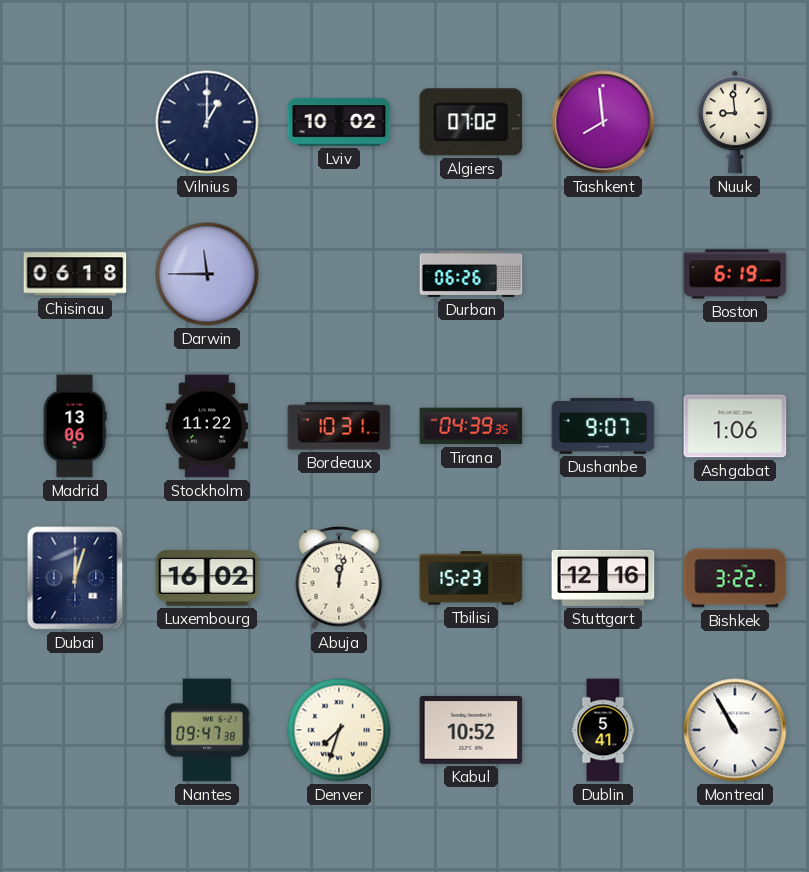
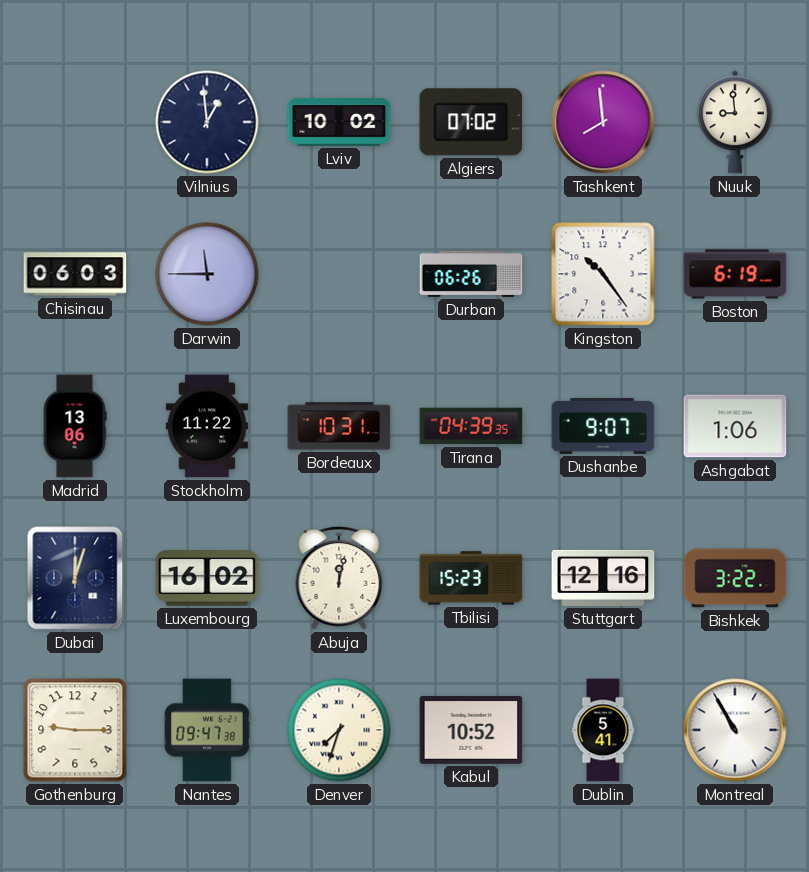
Vilnius: 1:00 -> 12:59 (207, 122)
Chisinau: 06:18 -> 06:03 (75, 274)
Kingston: none -> 10:24 (603, 274)
Gothenburg: none -> 9:15 (75, 730)
